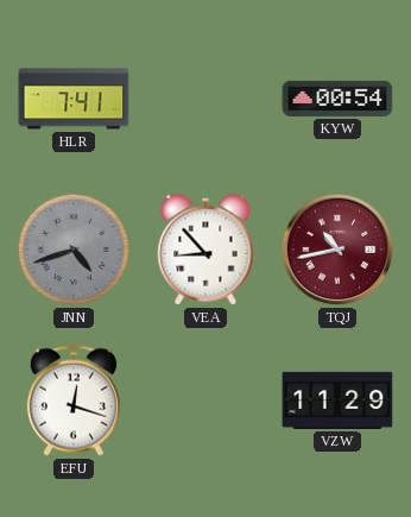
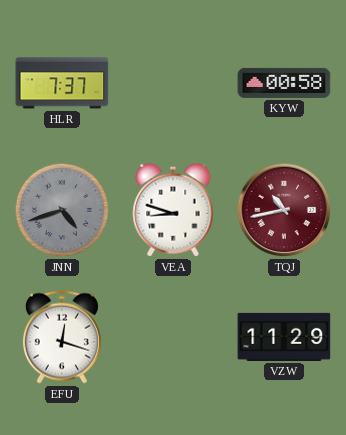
HLR: 7:41 -> 7:37 (62, 83)
KYW: 00:54 -> 00:58 (284, 83)
VEA: 8:53 -> 8:48 (173, 210)
